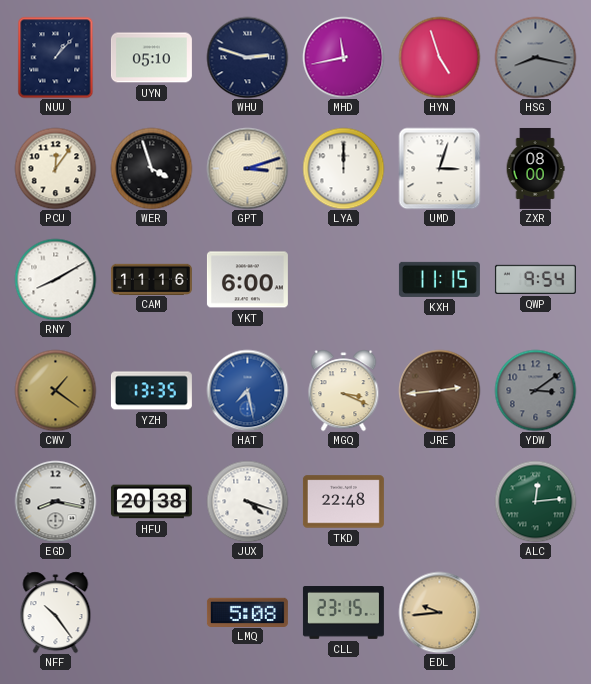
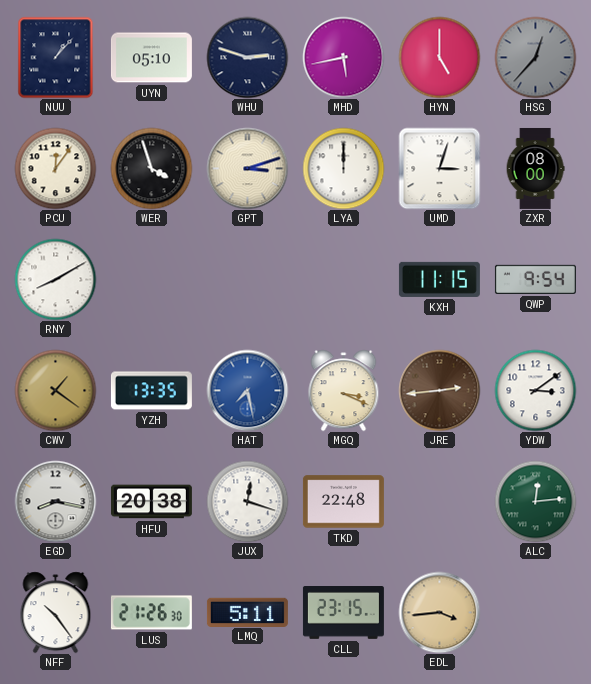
MHD: 11:43 -> 5:43 (343, 57)
HYN: 4:57 -> 5:00 (439, 57)
HSG: 8:17 -> 12:37 (535, 57)
CAM: 11:16 -> none (151, 279)
YKT: 6:00 -> none (247, 280)
YDW dial: grey -> white (535, 390)
JUX: 4:18 -> 12:18 (247, 501)
LUS: none -> 21:26 (151, 613)
LMQ: 5:08 -> 5:11 (247, 612)
EDL: 9:44 -> 3:44 (439, 612)
